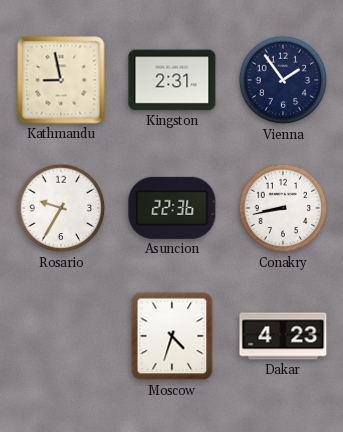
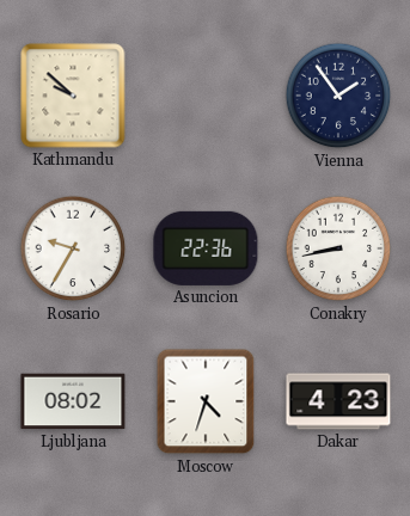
Kathmandu: 8:58 -> 9:52 (73, 96)
Kingston: 2:31 -> none (172, 80)
Ljubljana: none -> 08:02 (73, 401)
